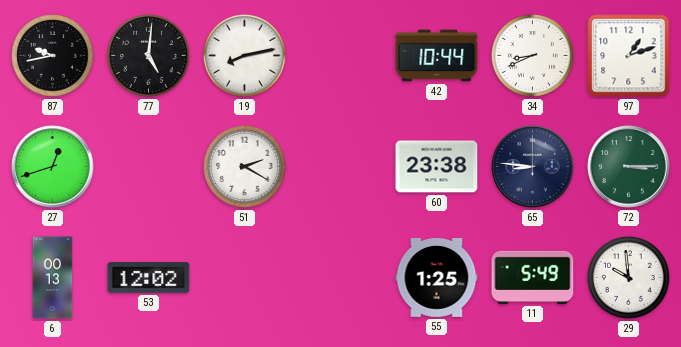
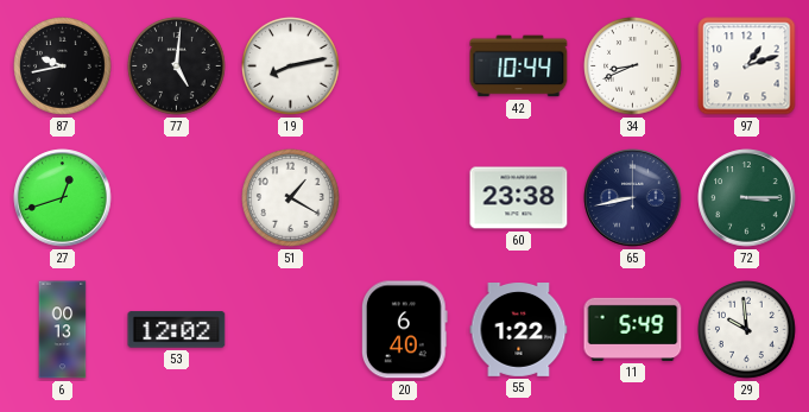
51: 2:20 -> 1:20 (291, 198)
65: 8:46 -> 8:43 (633, 198)
20: none -> 6:40 (405, 330)
55: 1:25 -> 1:22 (519, 330)
